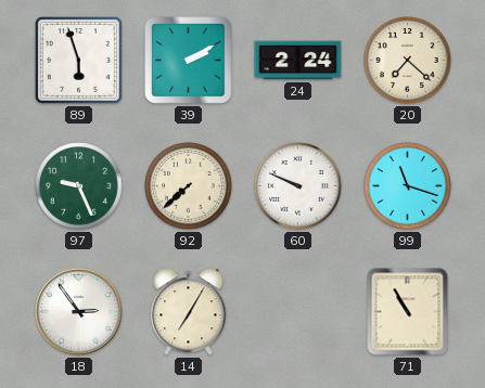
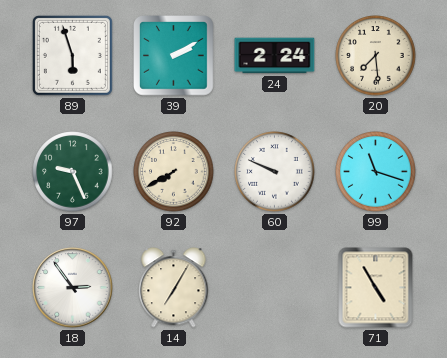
20: 7:22 -> 7:29 (376, 56)
92: 7:38 -> 7:40 (174, 172)
71: 10:55 -> 4:55 (376, 288)
